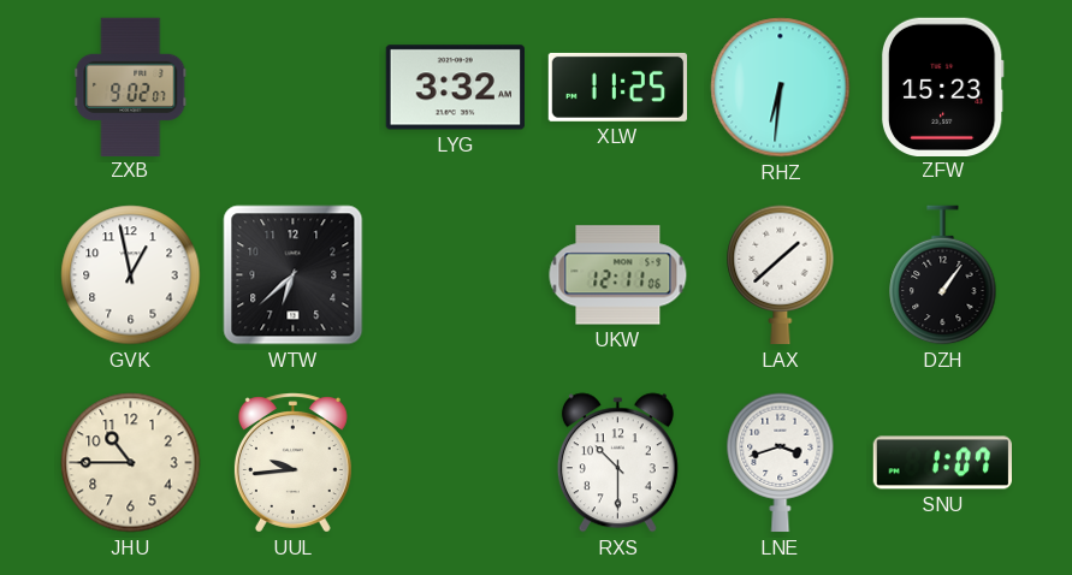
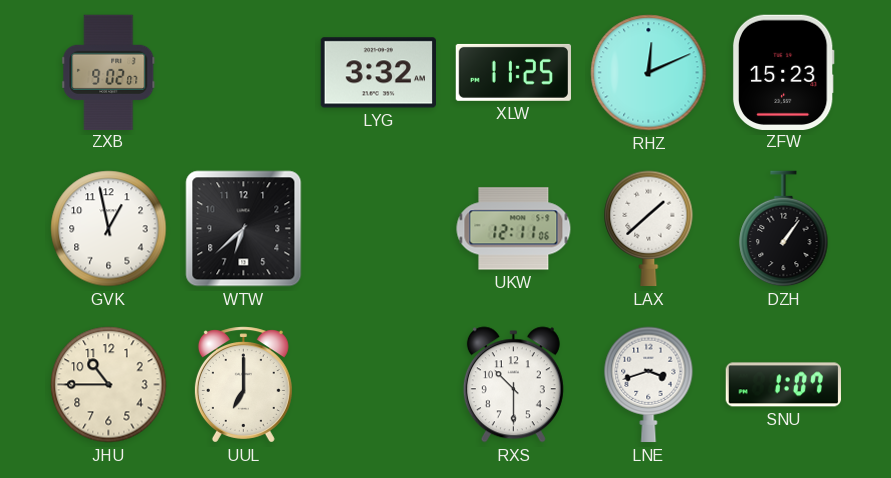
RHZ: 6:31 -> 12:11 (649, 73)
UUL: 9:44 -> 7:00 (243, 385)
